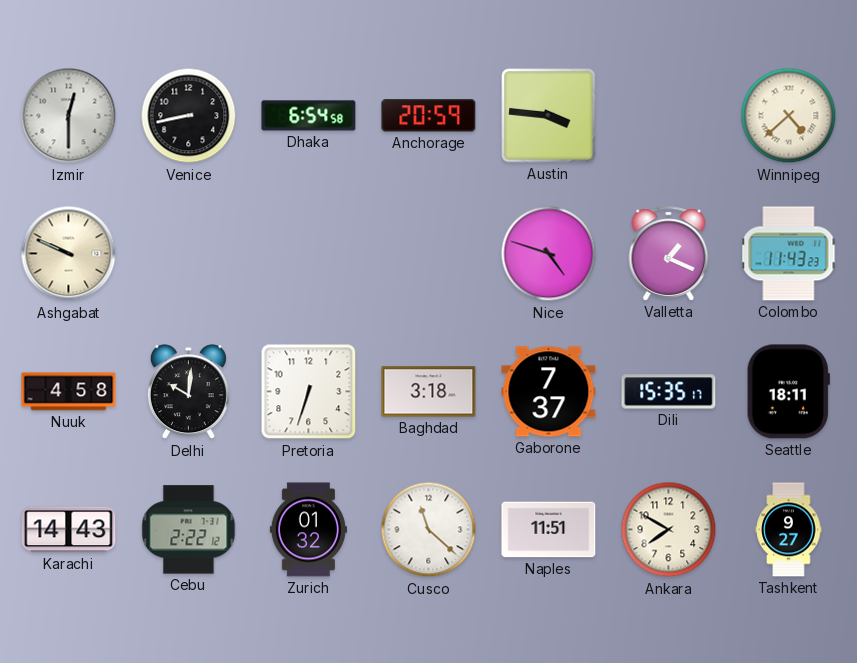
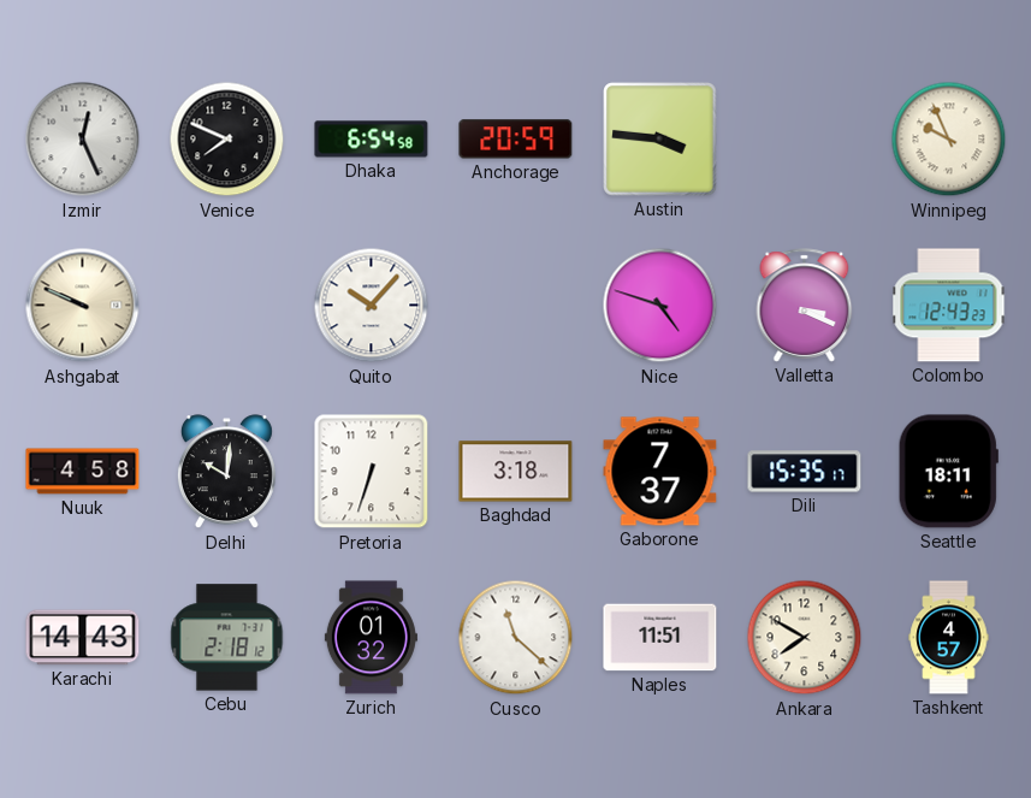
Izmir: 12:30 -> 12:26 (83, 140)
Venice: 8:43 -> 7:49 (227, 140)
Winnipeg: 4:38 -> 9:56 (949, 140)
Quito: none -> 10:07 (372, 306)
Valletta: 1:19 -> 3:19 (805, 306)
Colombo: 11:43 -> 12:43 (949, 306)
Cebu: 2:22 -> 2:18 (227, 638)
Tashkent: 9:27 -> 4:57 (949, 638)
